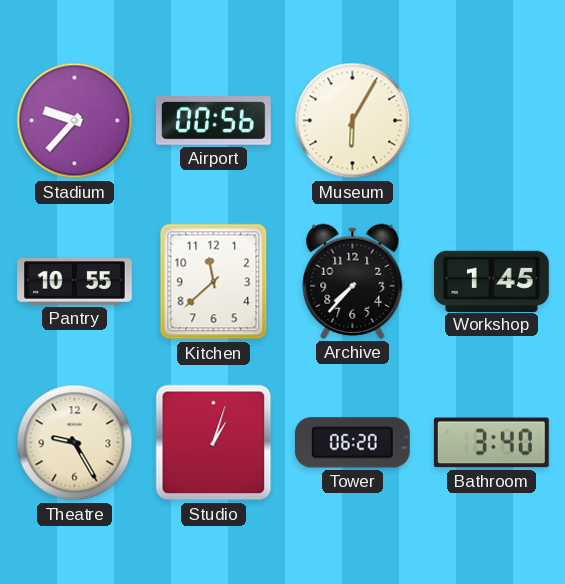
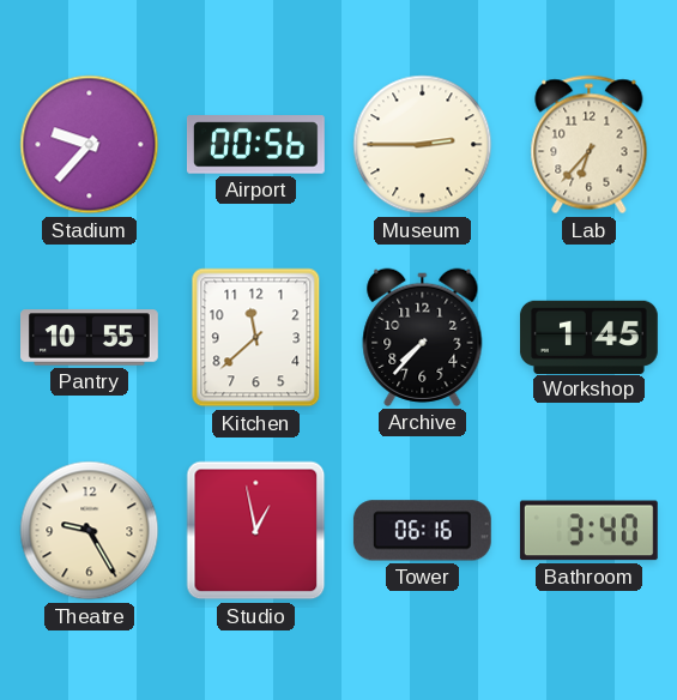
Museum: 6:05 -> 2:45 (423, 145)
Lab: none -> 6:37 (590, 145)
Studio: 1:03 -> 12:58 (256, 531)
Tower: 06:20 -> 06:16 (422, 531)
